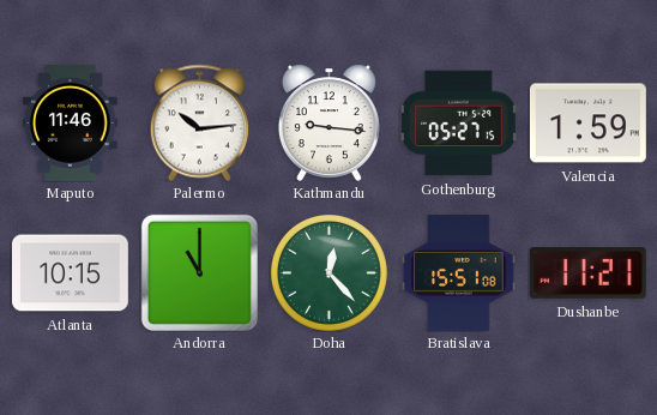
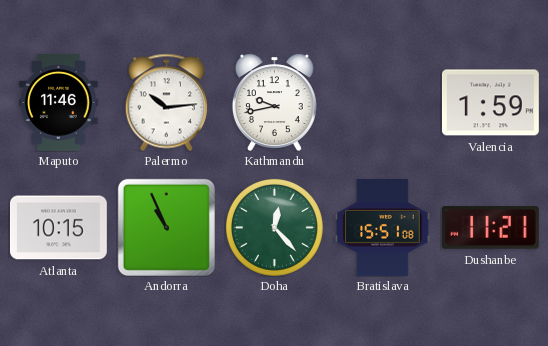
Kathmandu: 9:16 -> 9:43 (274, 102)
Gothenburg: 05:27 -> none (458, 124)
Andorra: 11:00 -> 10:56 (166, 227)
